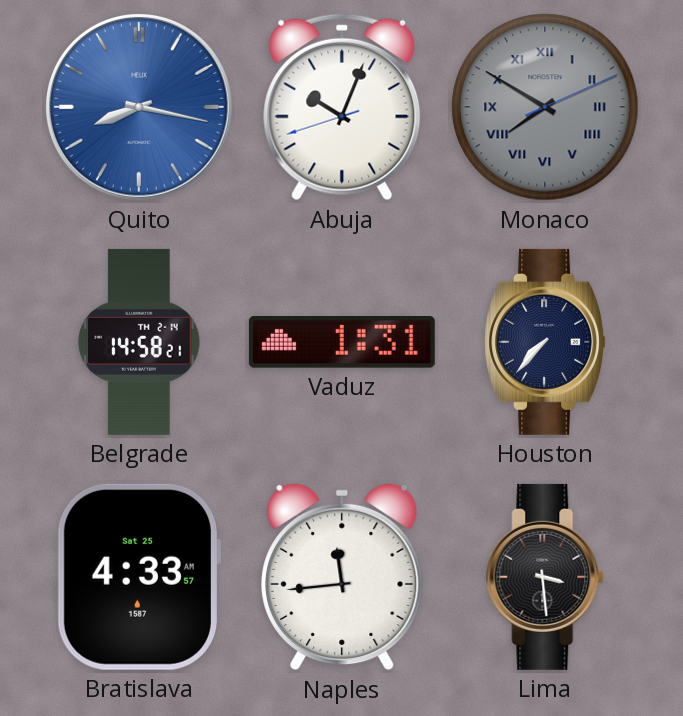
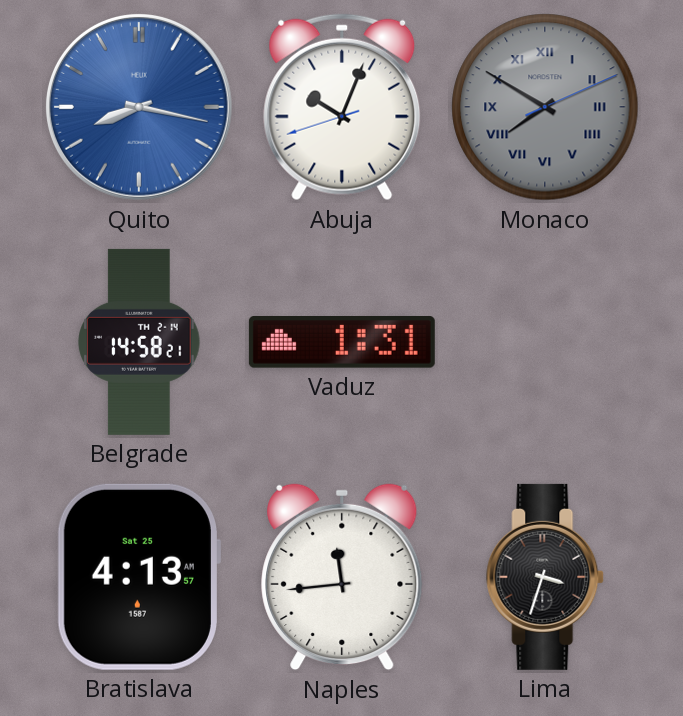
Houston: 7:37 -> none (546, 342)
Bratislava: 4:33 -> 4:13 (138, 577)
Lima: 3:29 -> 3:33 (546, 577)
